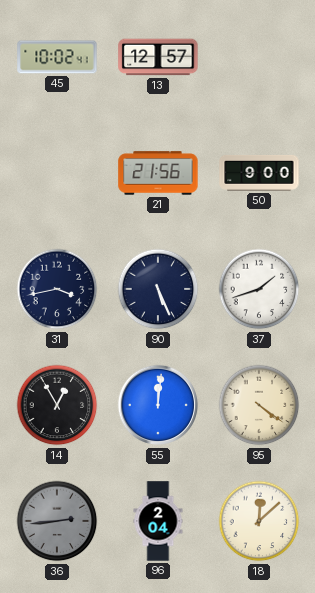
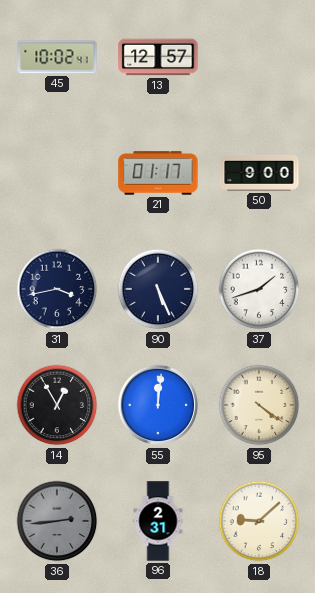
21: 21:56 -> 01:17 (158, 173)
96: 2:04 -> 2:31 (158, 521)
18: 12:08 -> 9:08 (259, 521)
